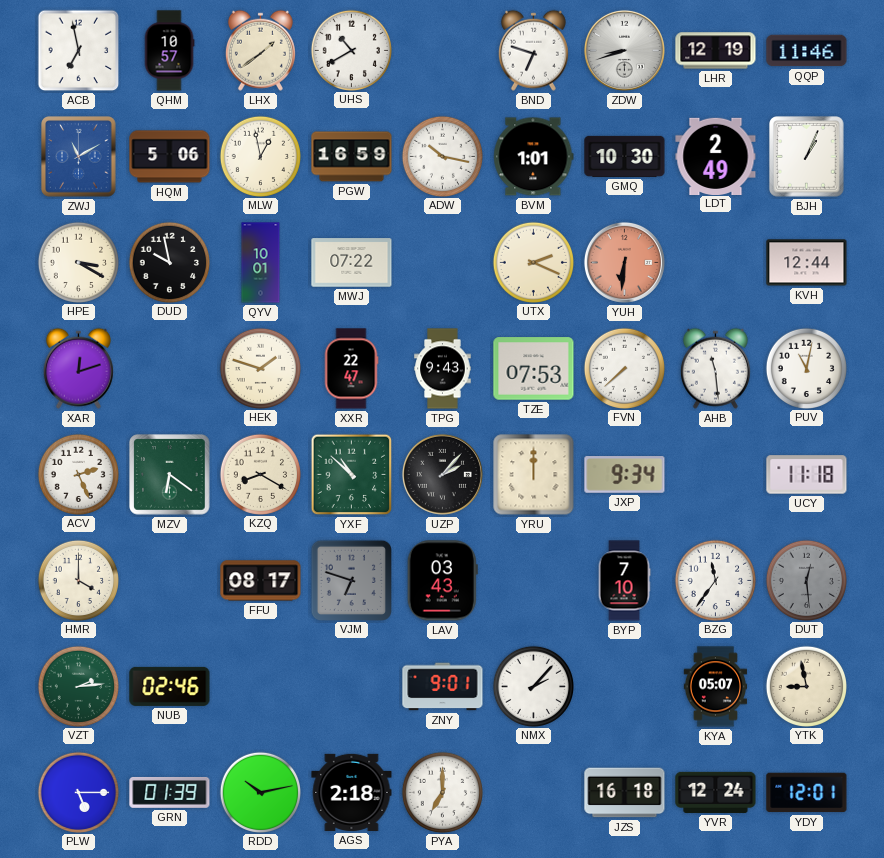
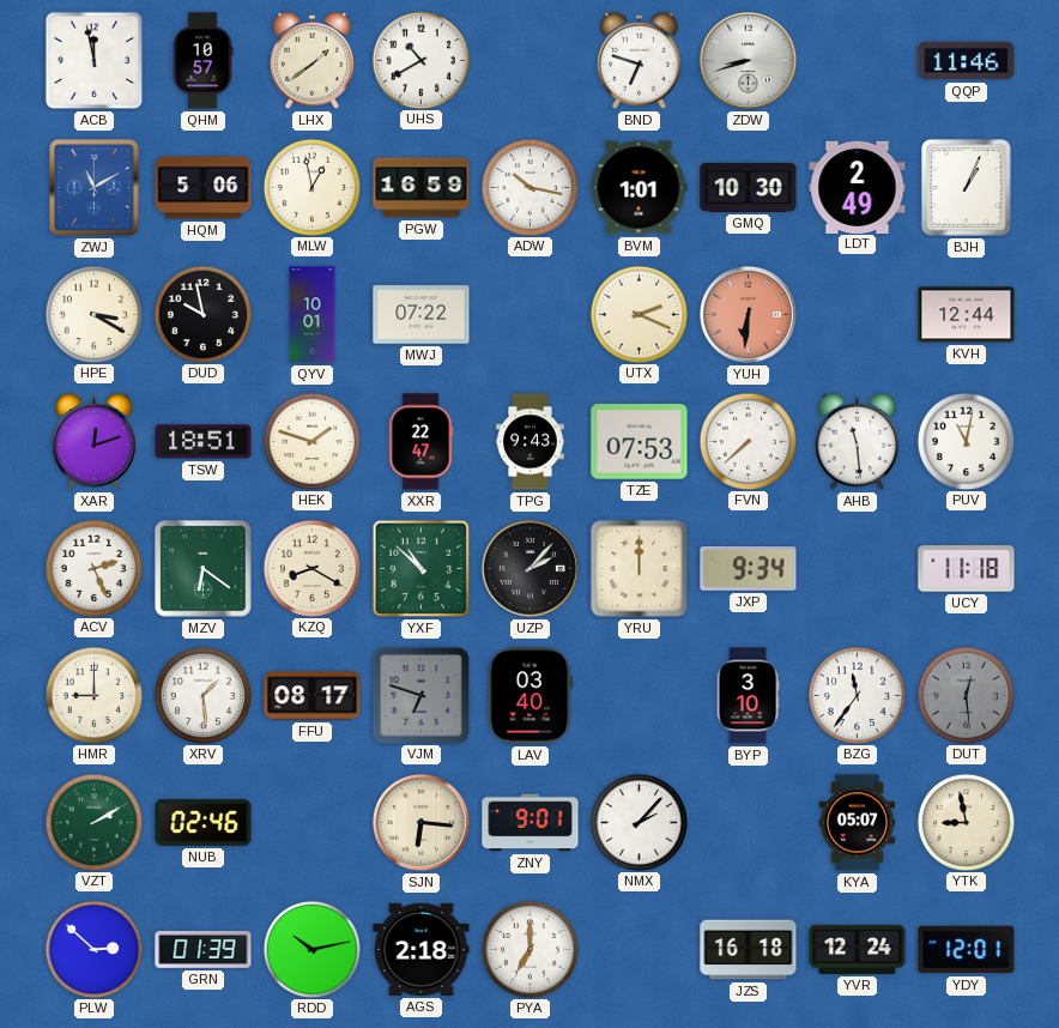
ACB: 6:58 -> 11:58 (95, 61)
LHR: 12:19 -> none (716, 51)
TSW: none -> 18:51 (204, 442)
HMR: 4:00 -> 9:00 (93, 695)
XRV: none -> 1:29 (202, 695)
LAV: 03:43 -> 03:40 (529, 696)
BYP: 7:10 -> 3:10 (748, 696)
VZT: 2:14 -> 2:10 (93, 822)
SJN: none -> 6:16 (420, 822)
PLW: 5:15 -> 2:52 (93, 949)
